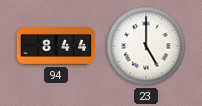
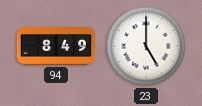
94: 8:44 -> 8:49 (55, 47)
